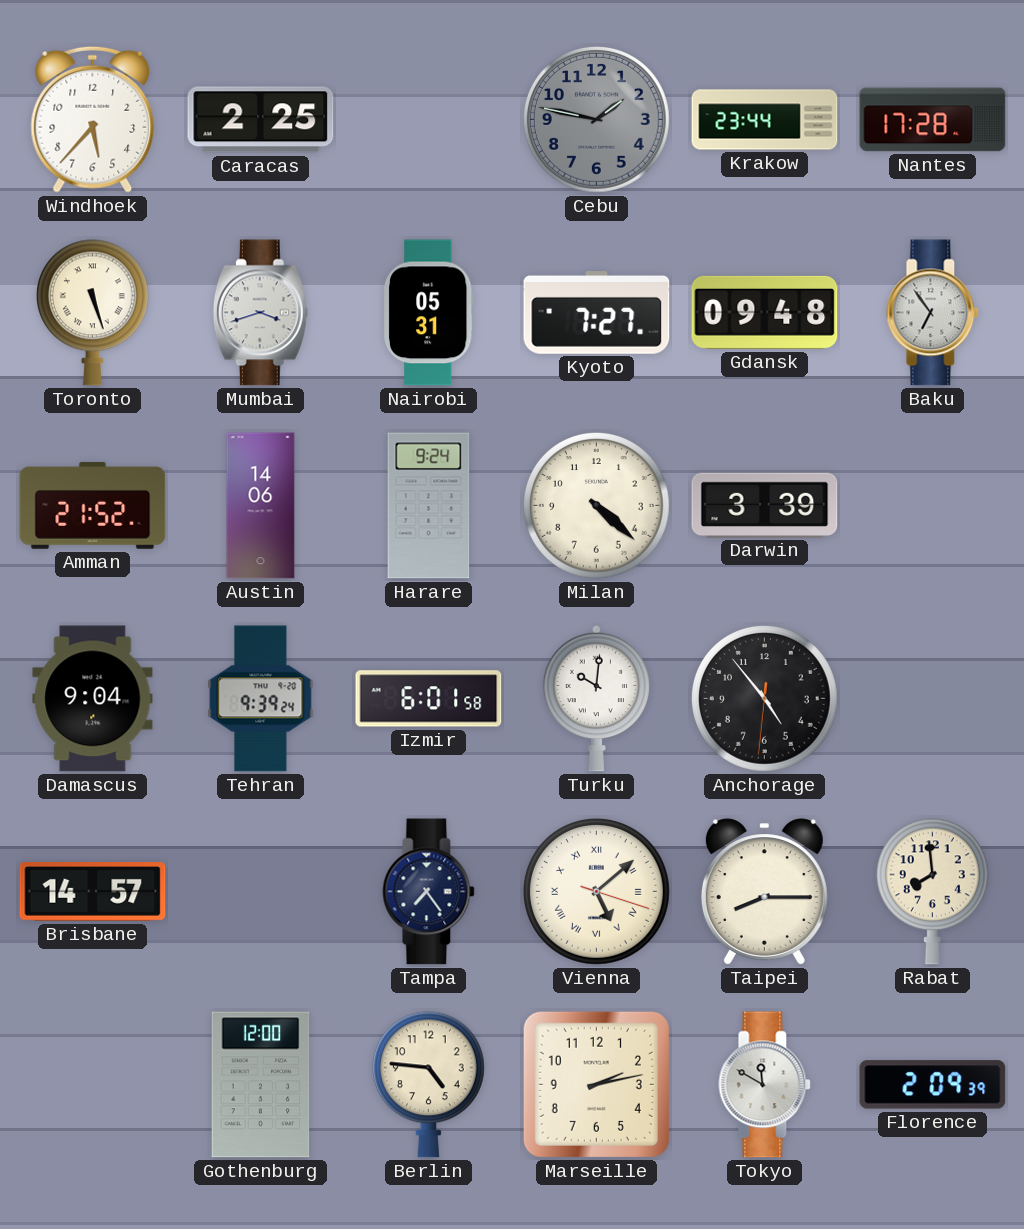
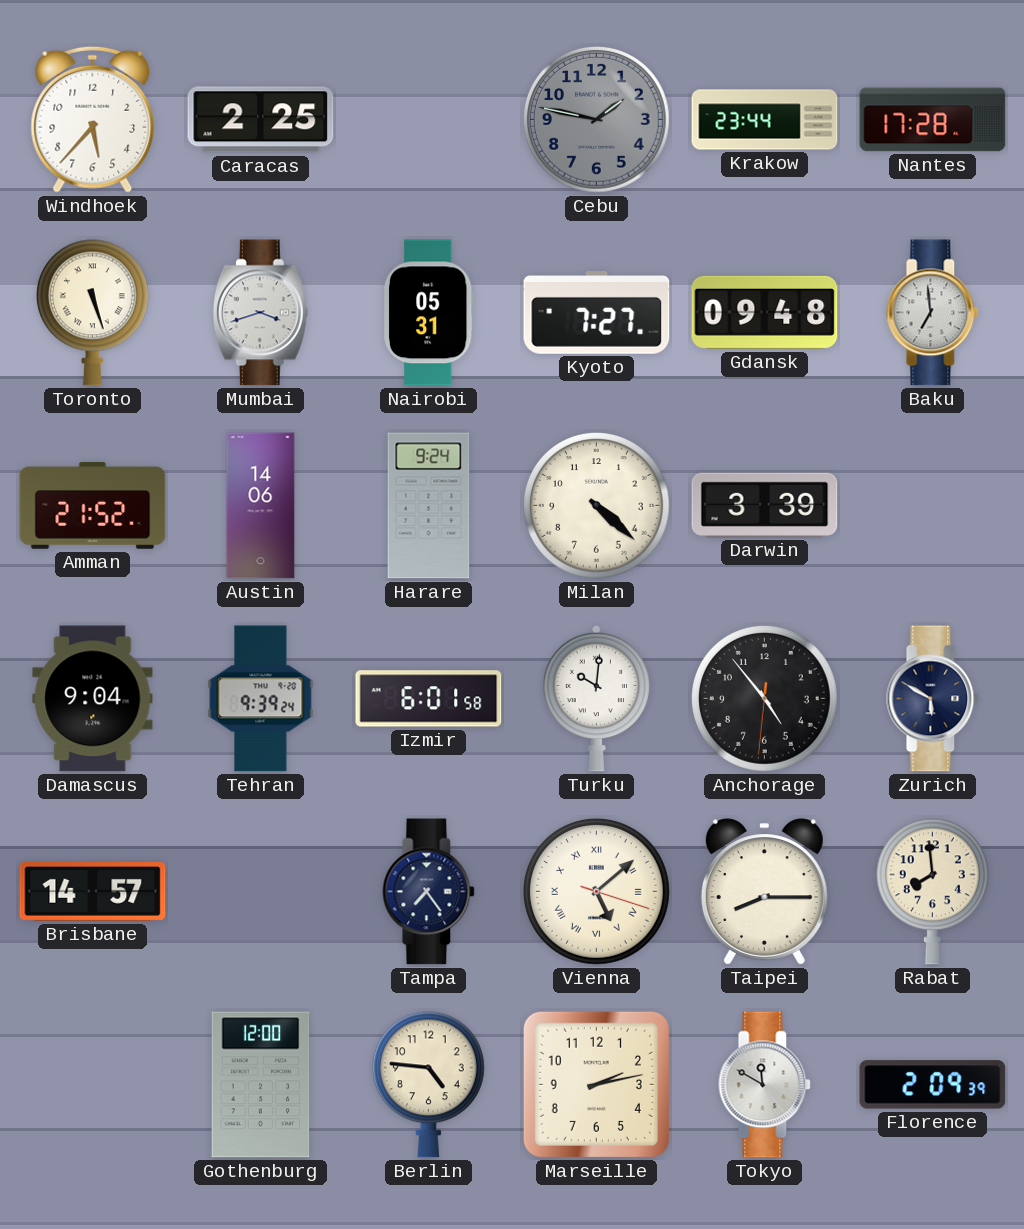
Baku: 6:54 -> 6:59 (933, 313)
Zurich: none -> 5:50 (933, 699)
